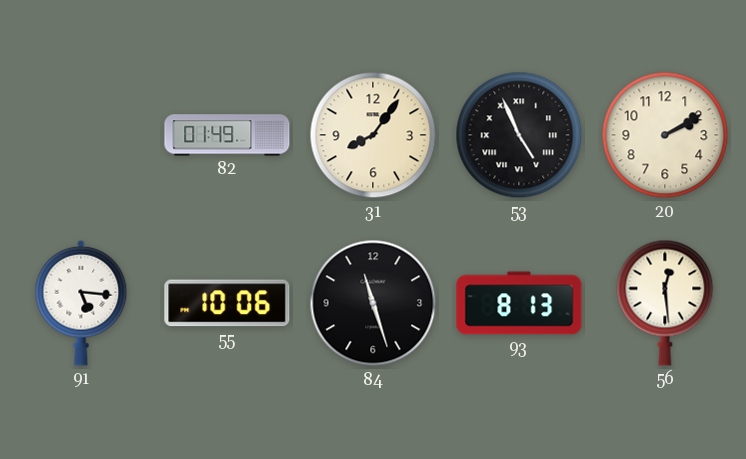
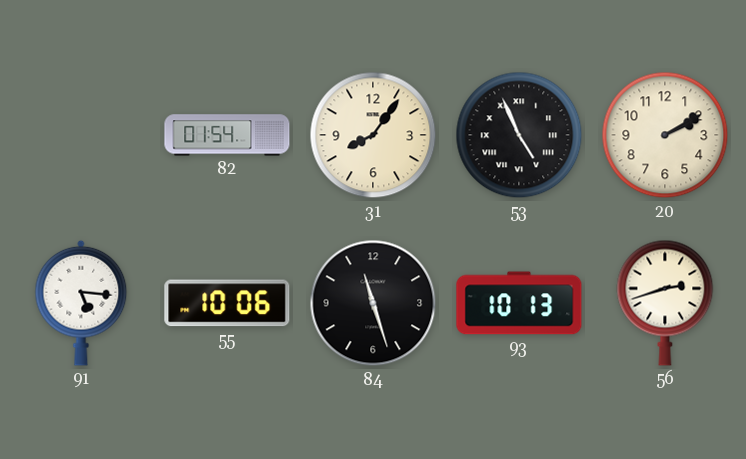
82: 01:49 -> 01:54 (227, 135)
93: 8:13 -> 10:13 (519, 303)
56: 12:29 -> 2:42 (665, 303)
